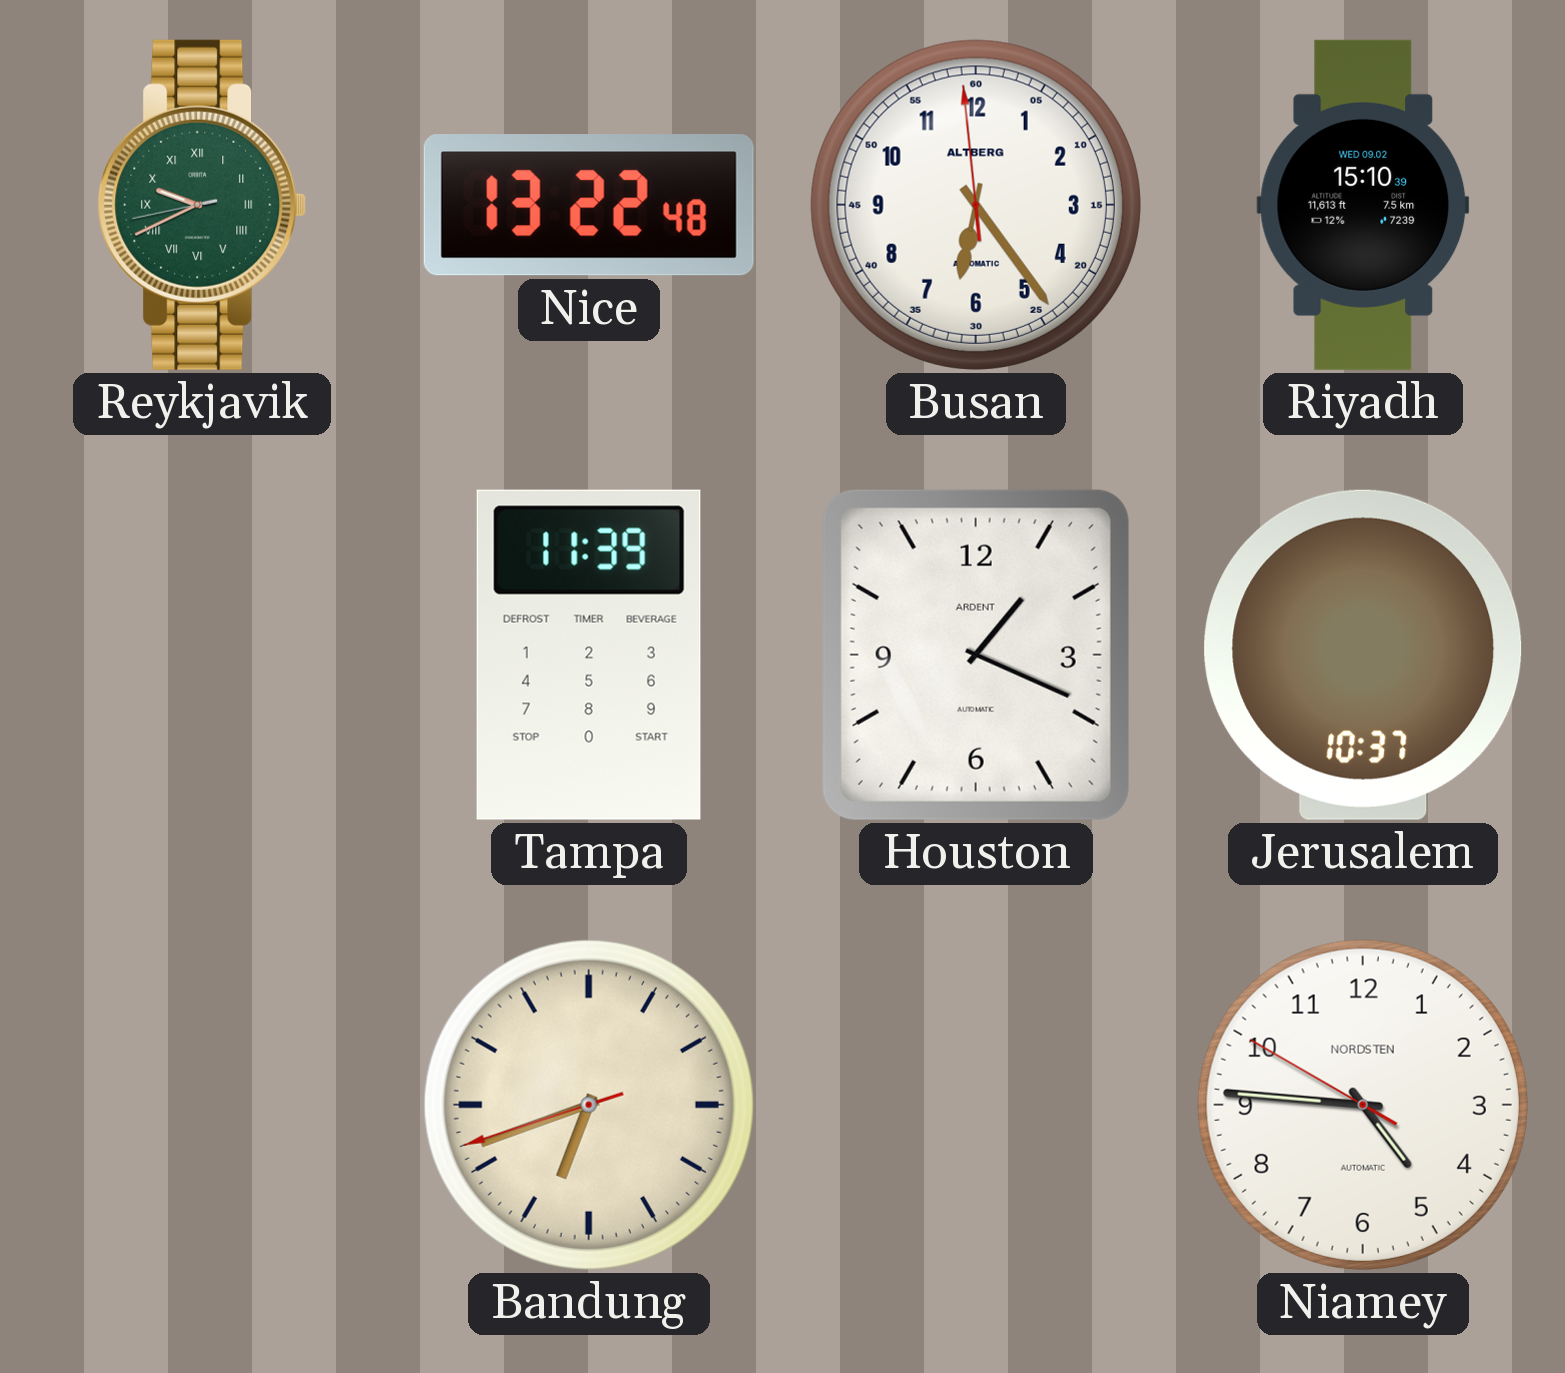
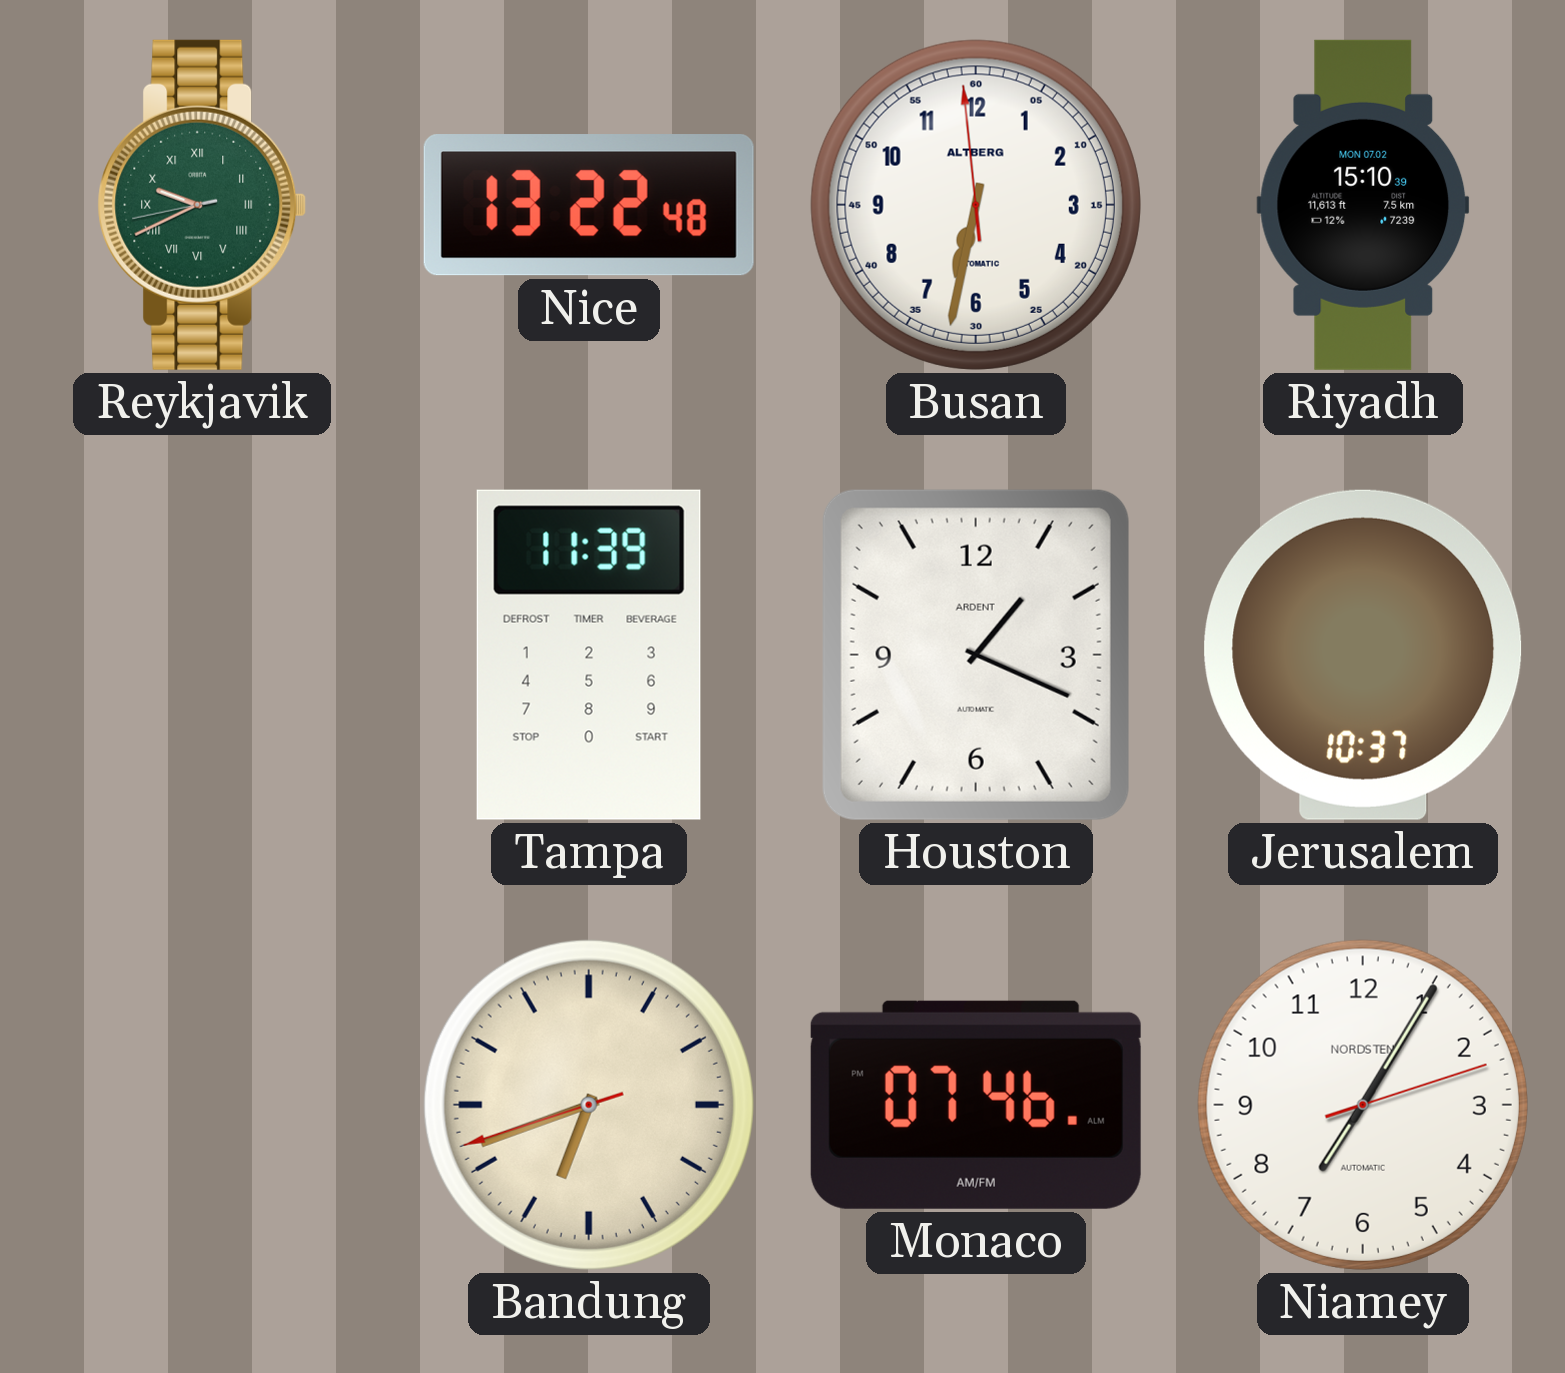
Busan: 6:23 -> 6:31 (976, 205)
Riyadh date: WED 09.02 -> MON 07.02 (1363, 205)
Monaco: none -> 07:46 (976, 1105)
Niamey: 4:45 -> 7:05 (1363, 1105)
